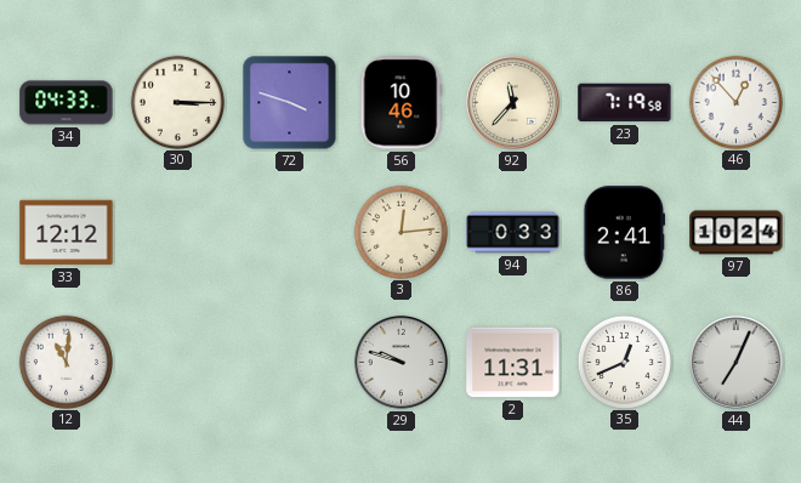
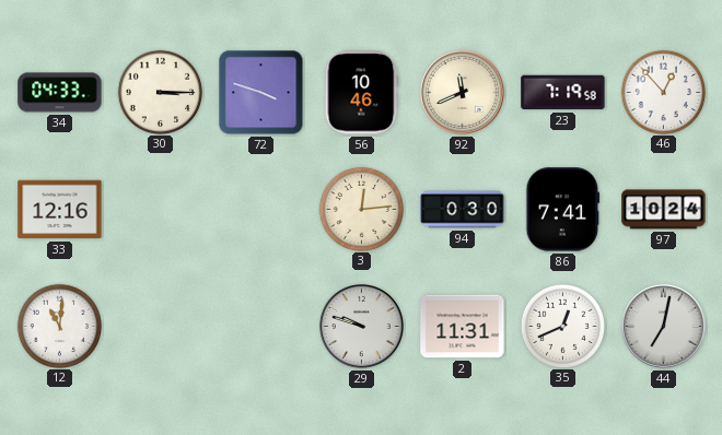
92: 11:37 -> 11:41 (462, 92)
33: 12:12 -> 12:16 (60, 210)
94: 0:33 -> 0:30 (463, 210)
86: 2:41 -> 7:41 (563, 210)
44: 7:04 -> 7:02 (663, 326)
